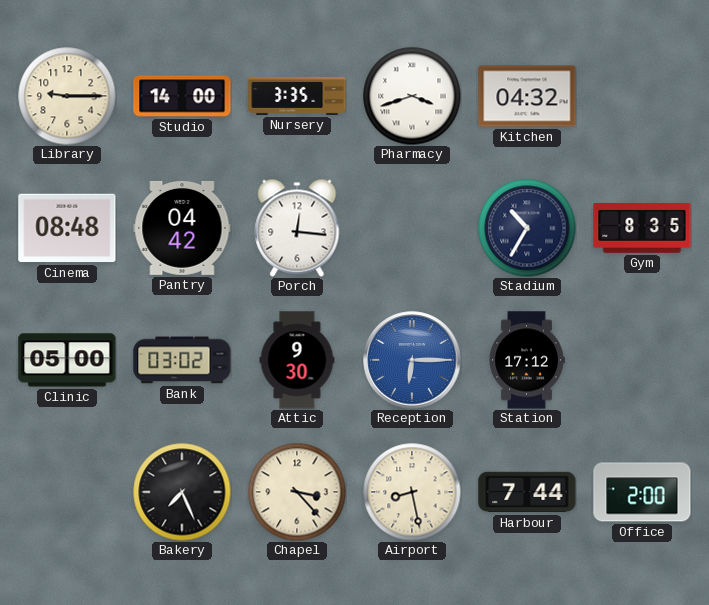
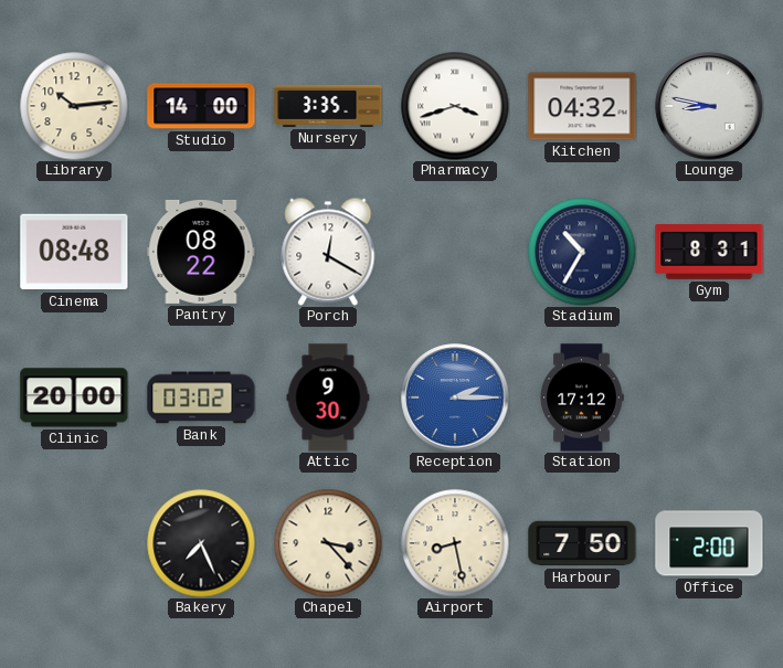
Library: 9:15 -> 10:14 (74, 106)
Lounge: none -> 8:47 (709, 106)
Pantry: 04:42 -> 08:22 (201, 252)
Porch: 12:16 -> 12:20 (328, 252)
Gym: 8:35 -> 8:31 (709, 253)
Clinic: 05:00 -> 20:00 (74, 397)
Reception: 6:15 -> 2:15 (455, 397)
Harbour: 7:44 -> 7:50 (582, 543)
